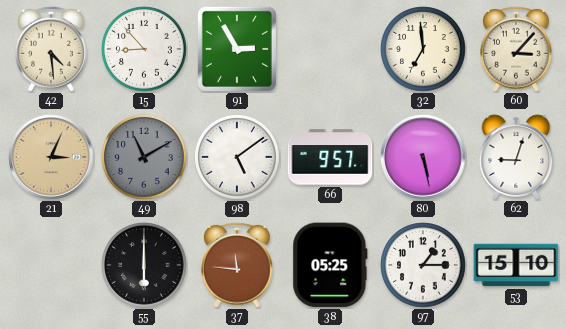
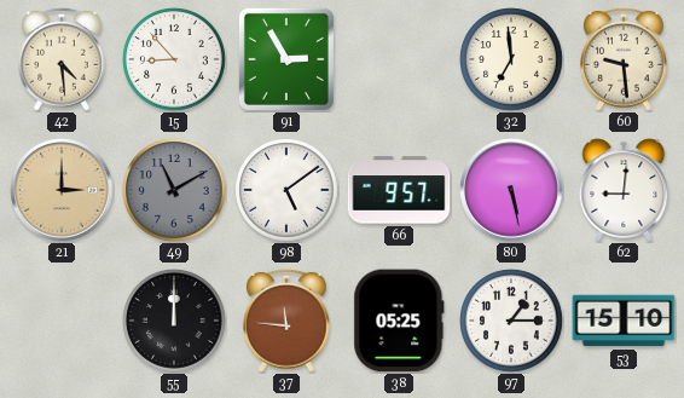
60: 3:07 -> 9:29 (624, 59)
21: 3:04 -> 3:00 (62, 190)
62: 9:03 -> 9:01 (624, 190)
55: 6:00 -> 12:00 (174, 321)
